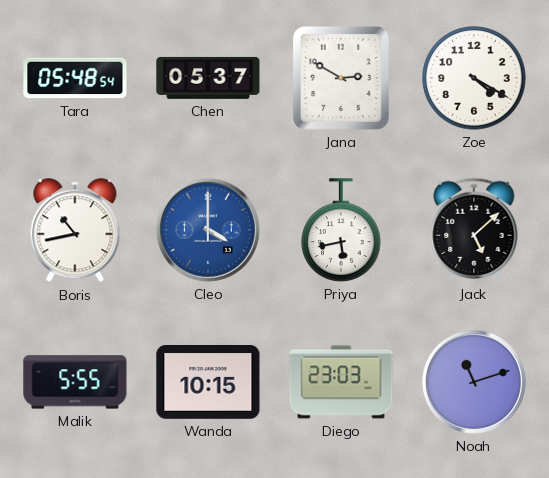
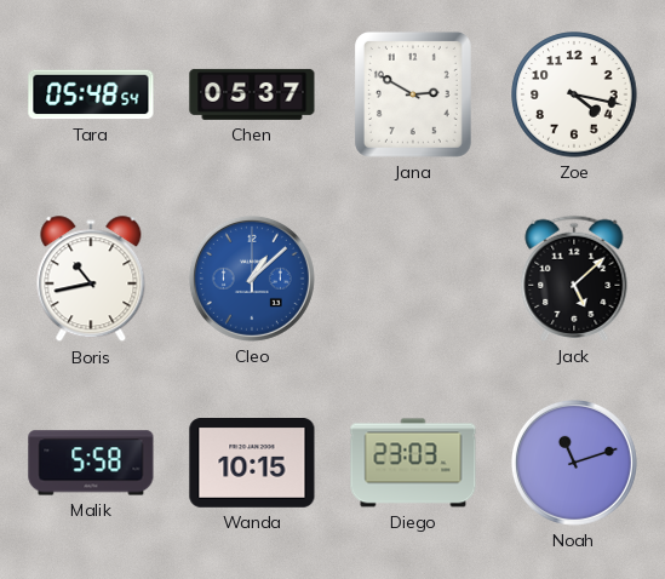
Zoe: 4:20 -> 4:17 (574, 94)
Cleo: 4:00 -> 1:08 (252, 279)
Priya: 5:43 -> none (341, 230)
Malik: 5:55 -> 5:58 (91, 463)
